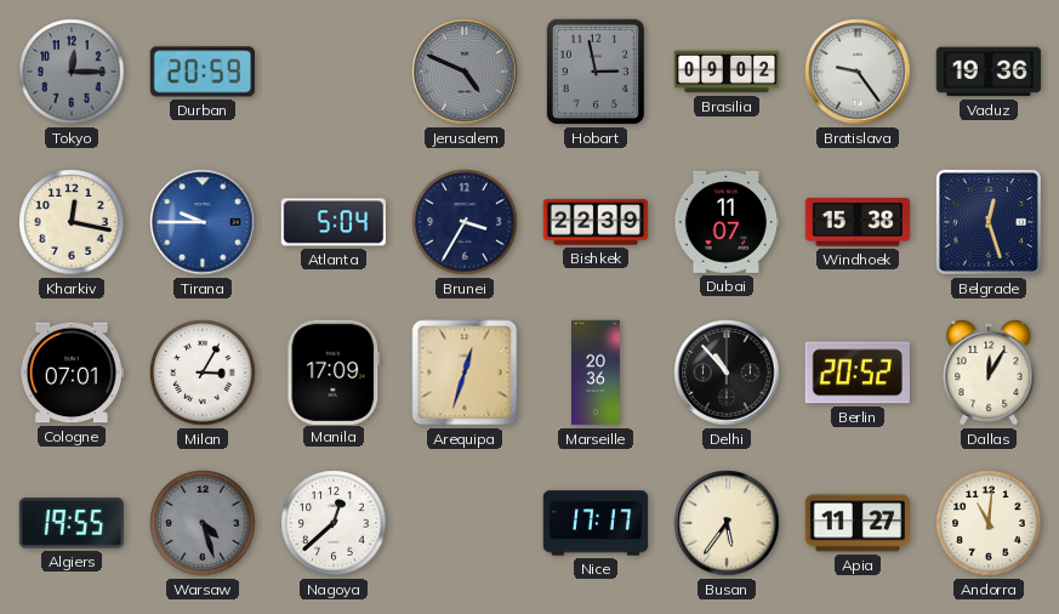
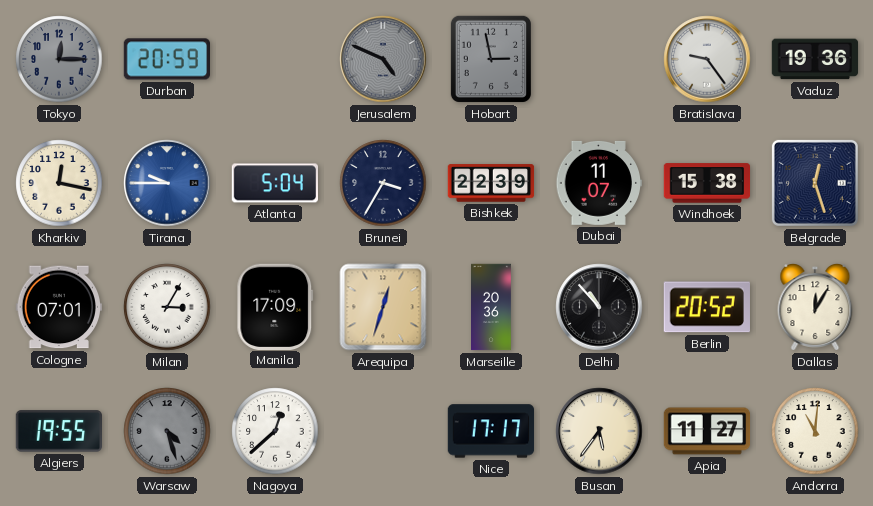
Brasilia: 09:02 -> none (727, 72)
